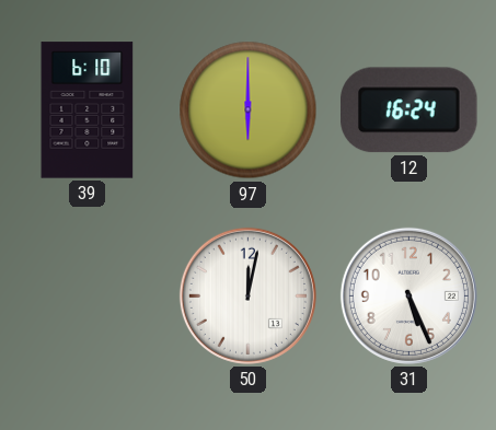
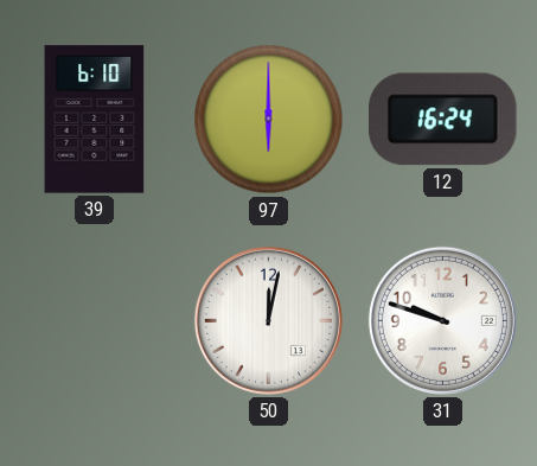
31: 5:26 -> 9:48 (442, 320)
